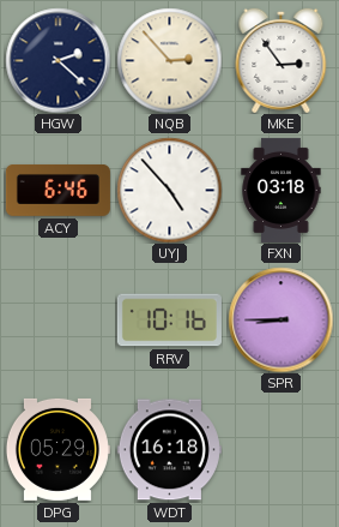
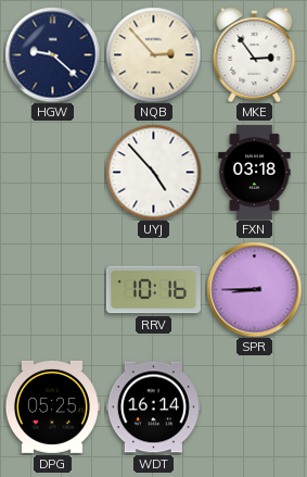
HGW: 2:22 -> 9:22 (52, 54)
ACY: 6:46 -> none (57, 190)
DPG: 05:29 -> 05:25 (52, 406)
WDT: 16:18 -> 16:14 (153, 407)
